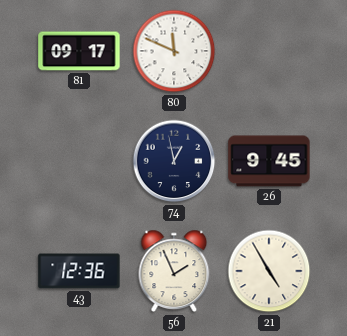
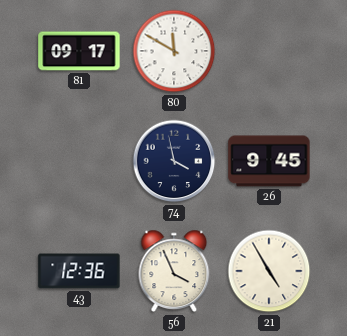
80: 11:49 -> 11:50 (174, 51)
74: 12:58 -> 3:58 (174, 161)
56: 1:56 -> 3:56 (174, 271)
